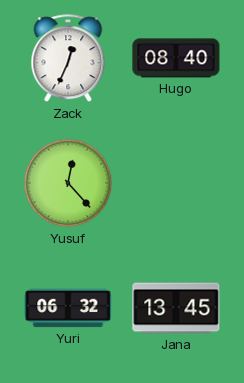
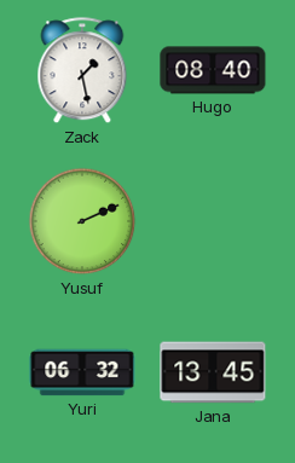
Zack: 12:34 -> 1:28 (82, 71)
Yusuf: 12:23 -> 2:11 (82, 221)
